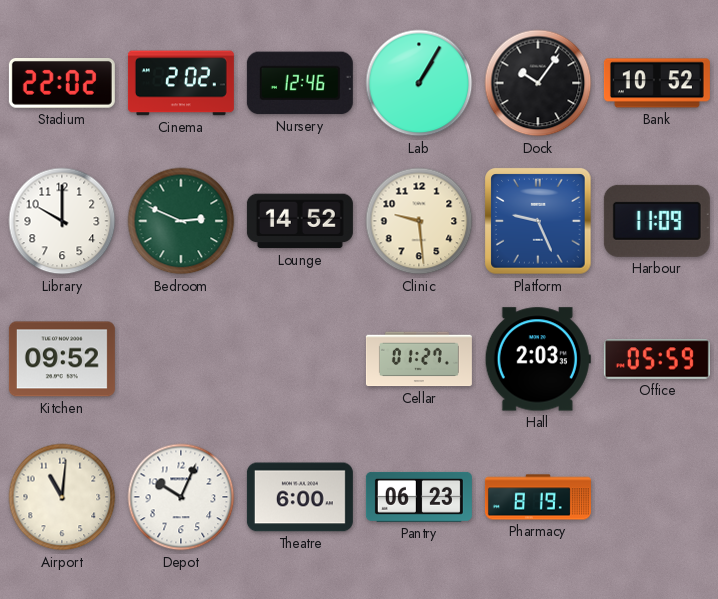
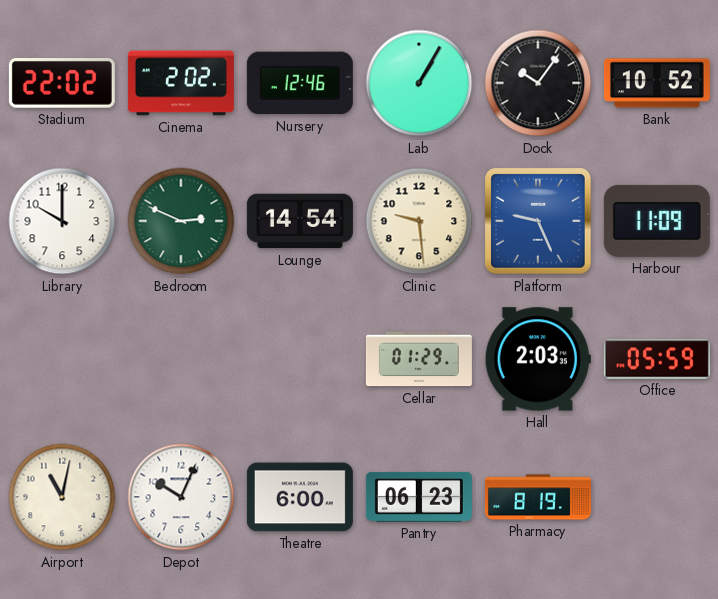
Lounge: 14:52 -> 14:54 (300, 221)
Kitchen: 09:52 -> none (62, 359)
Cellar: 01:27 -> 01:29 (419, 359)
Airport: 11:01 -> 11:02 (62, 497)
